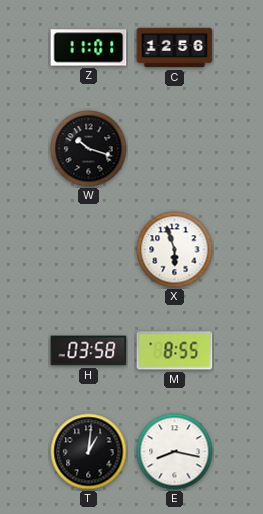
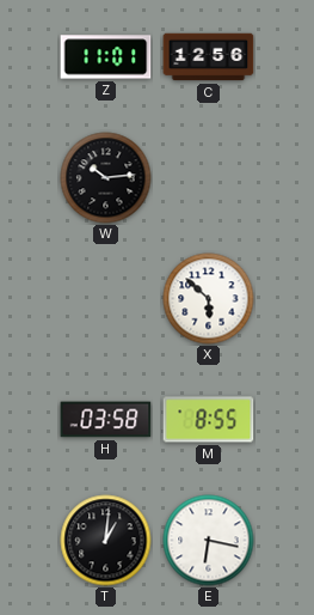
W: 10:18 -> 10:14 (106, 178)
X: 5:57 -> 5:52 (209, 299)
E: 8:17 -> 6:17 (209, 541)
